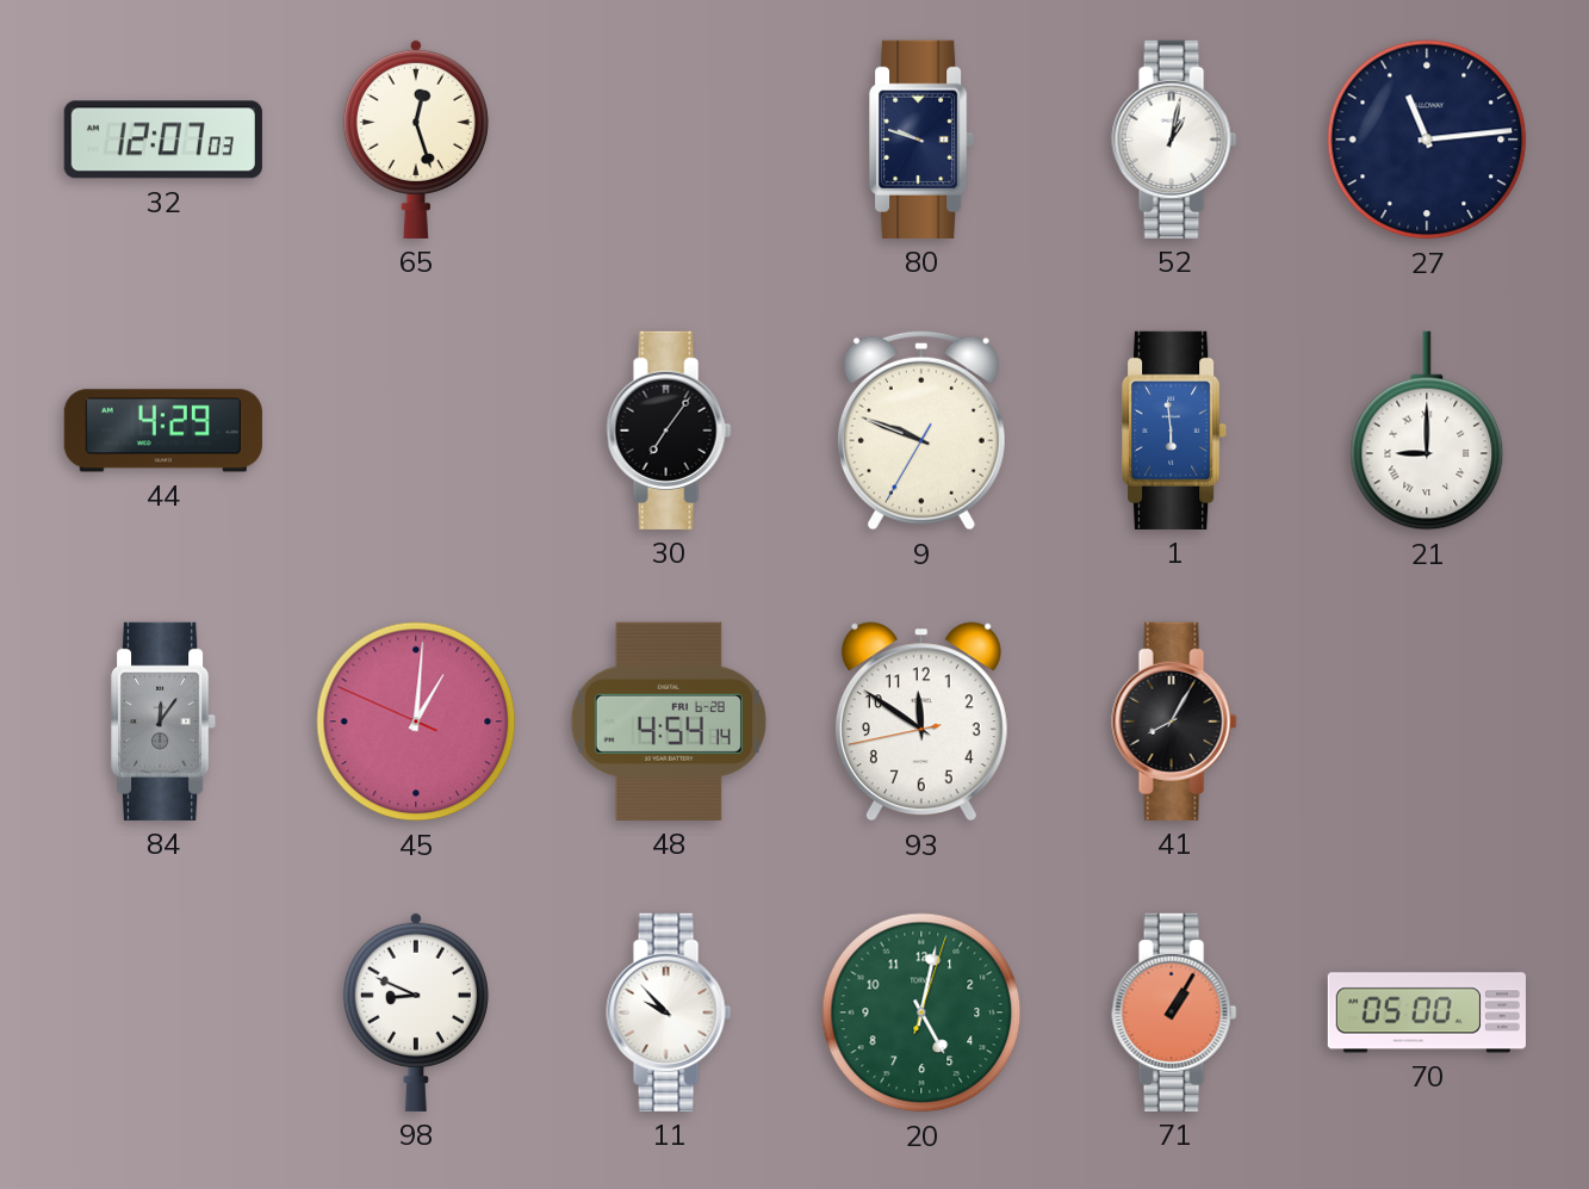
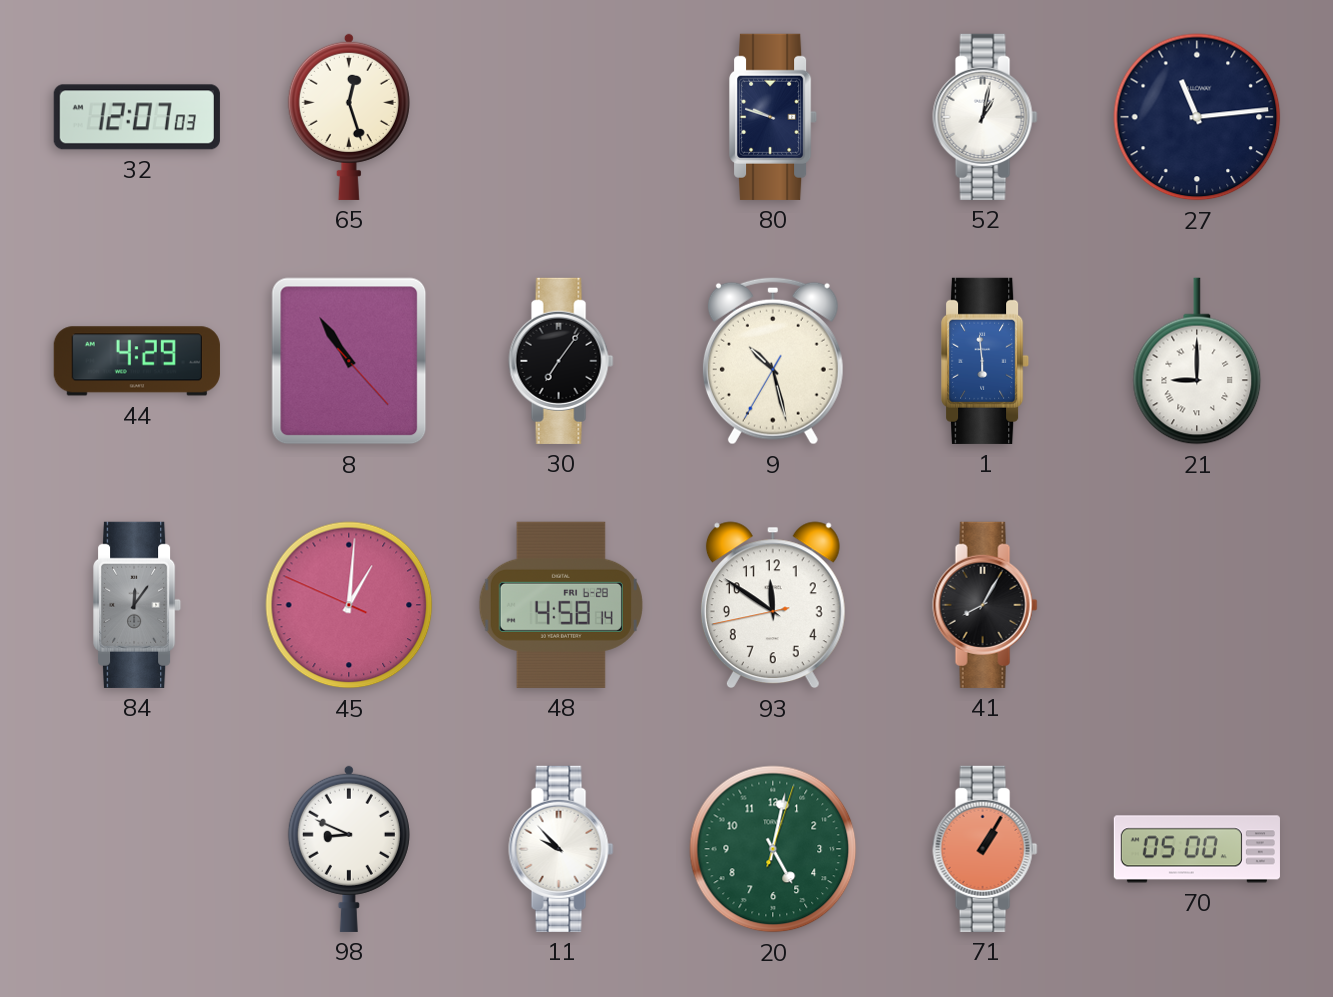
8: none -> 10:54 (349, 361)
9: 9:48 -> 10:27 (773, 361)
48: 4:54 -> 4:58 (561, 605)
